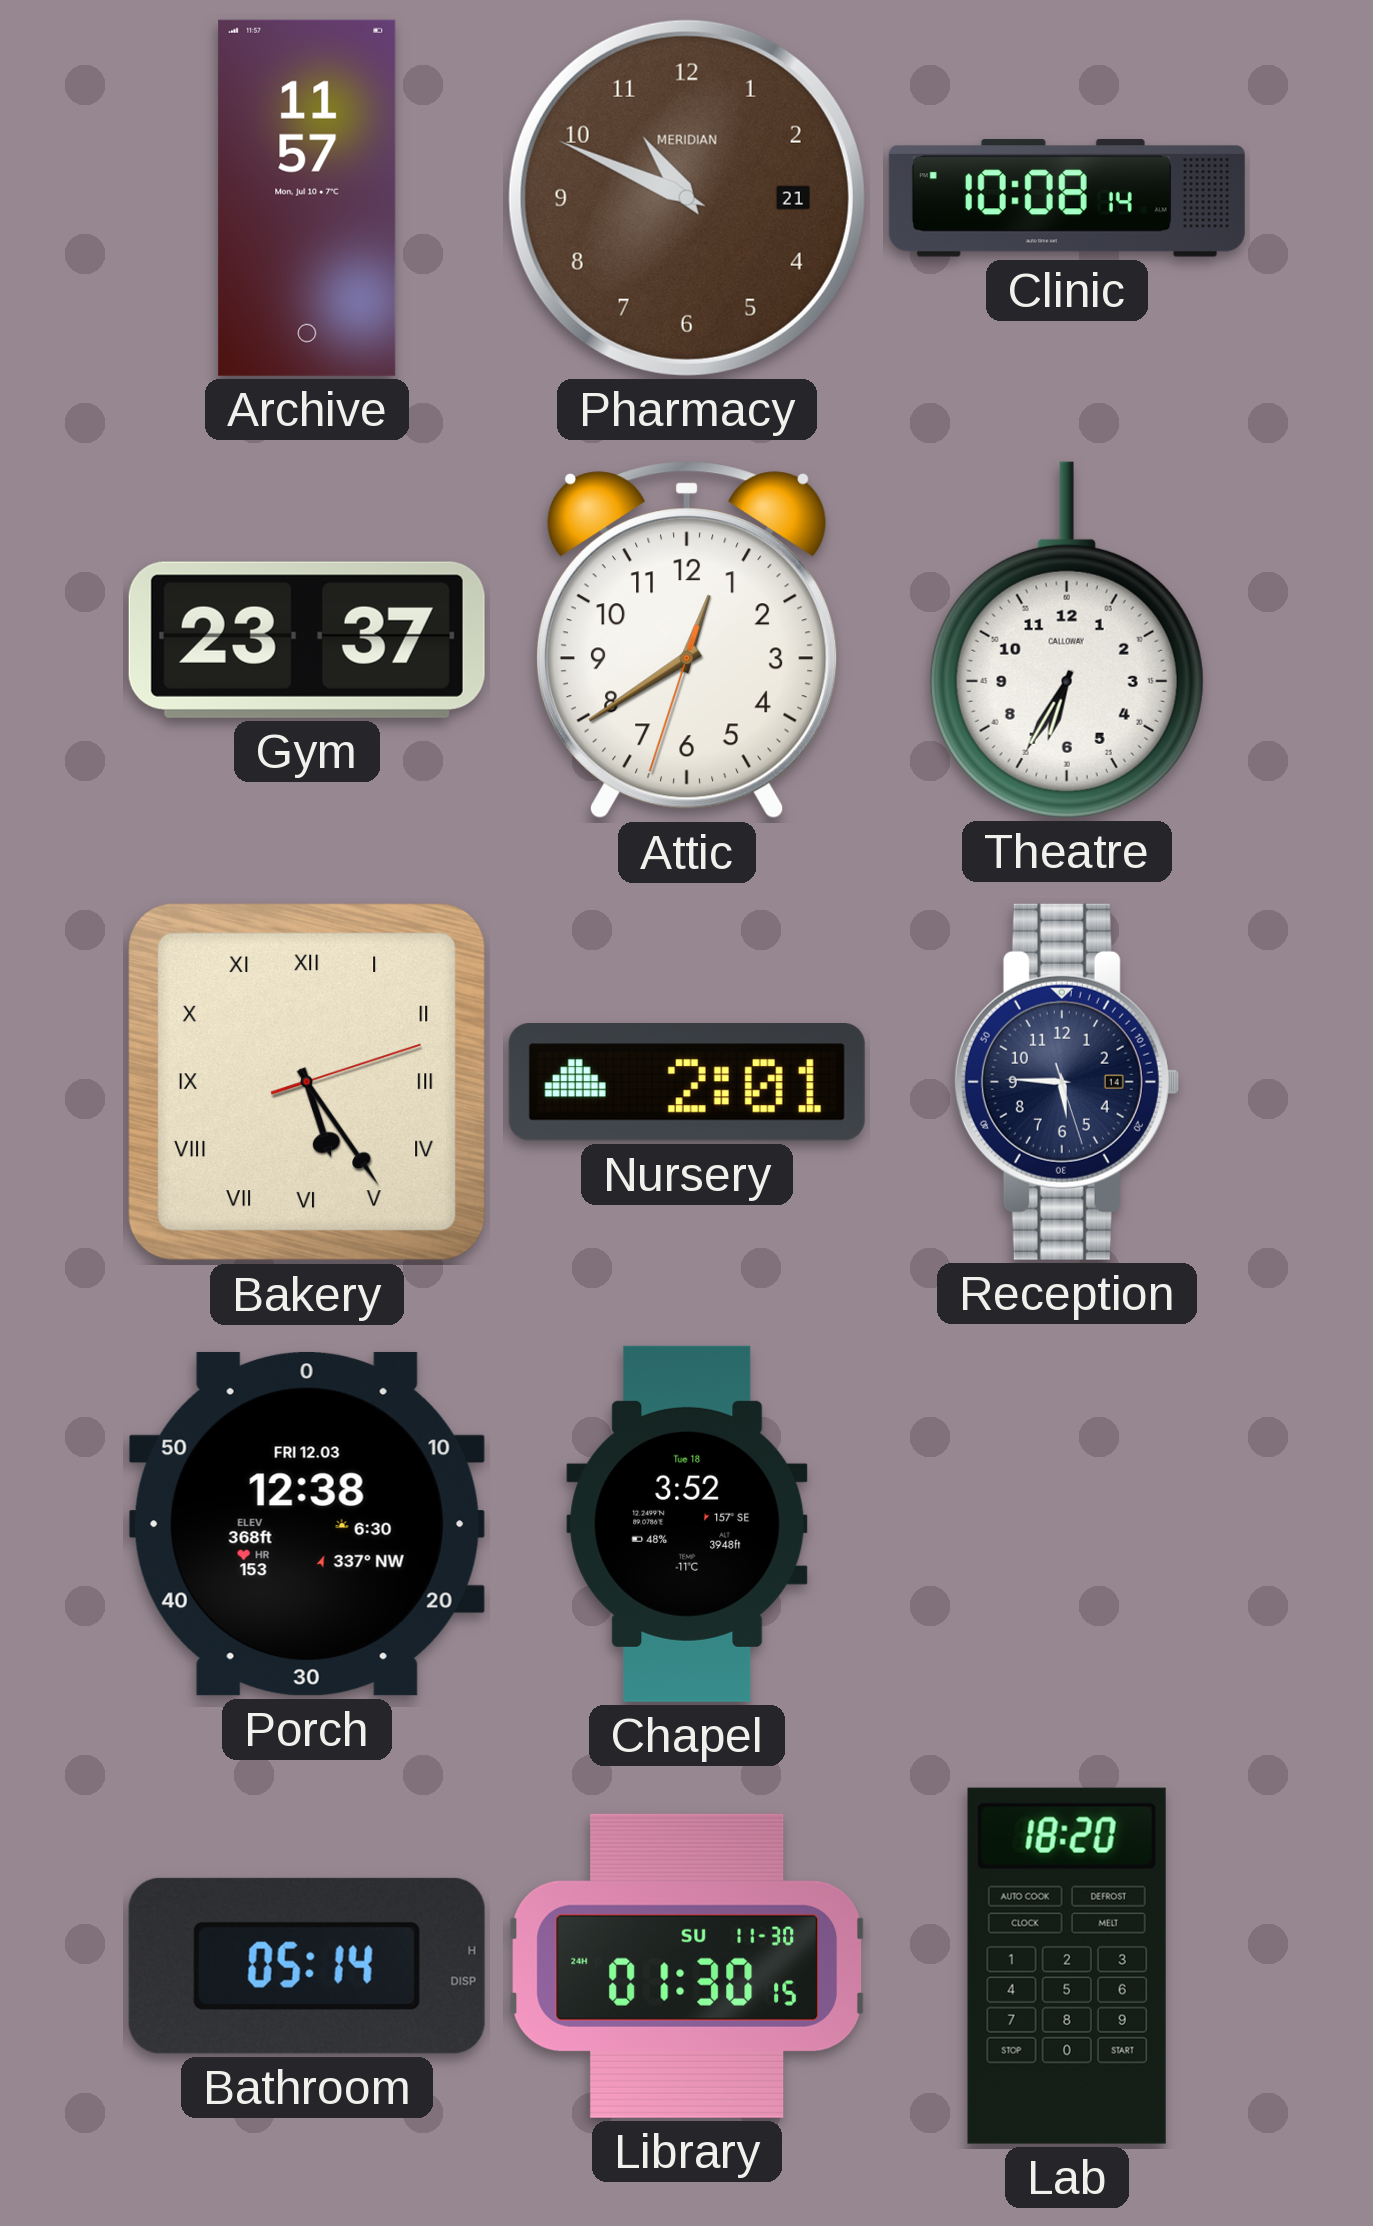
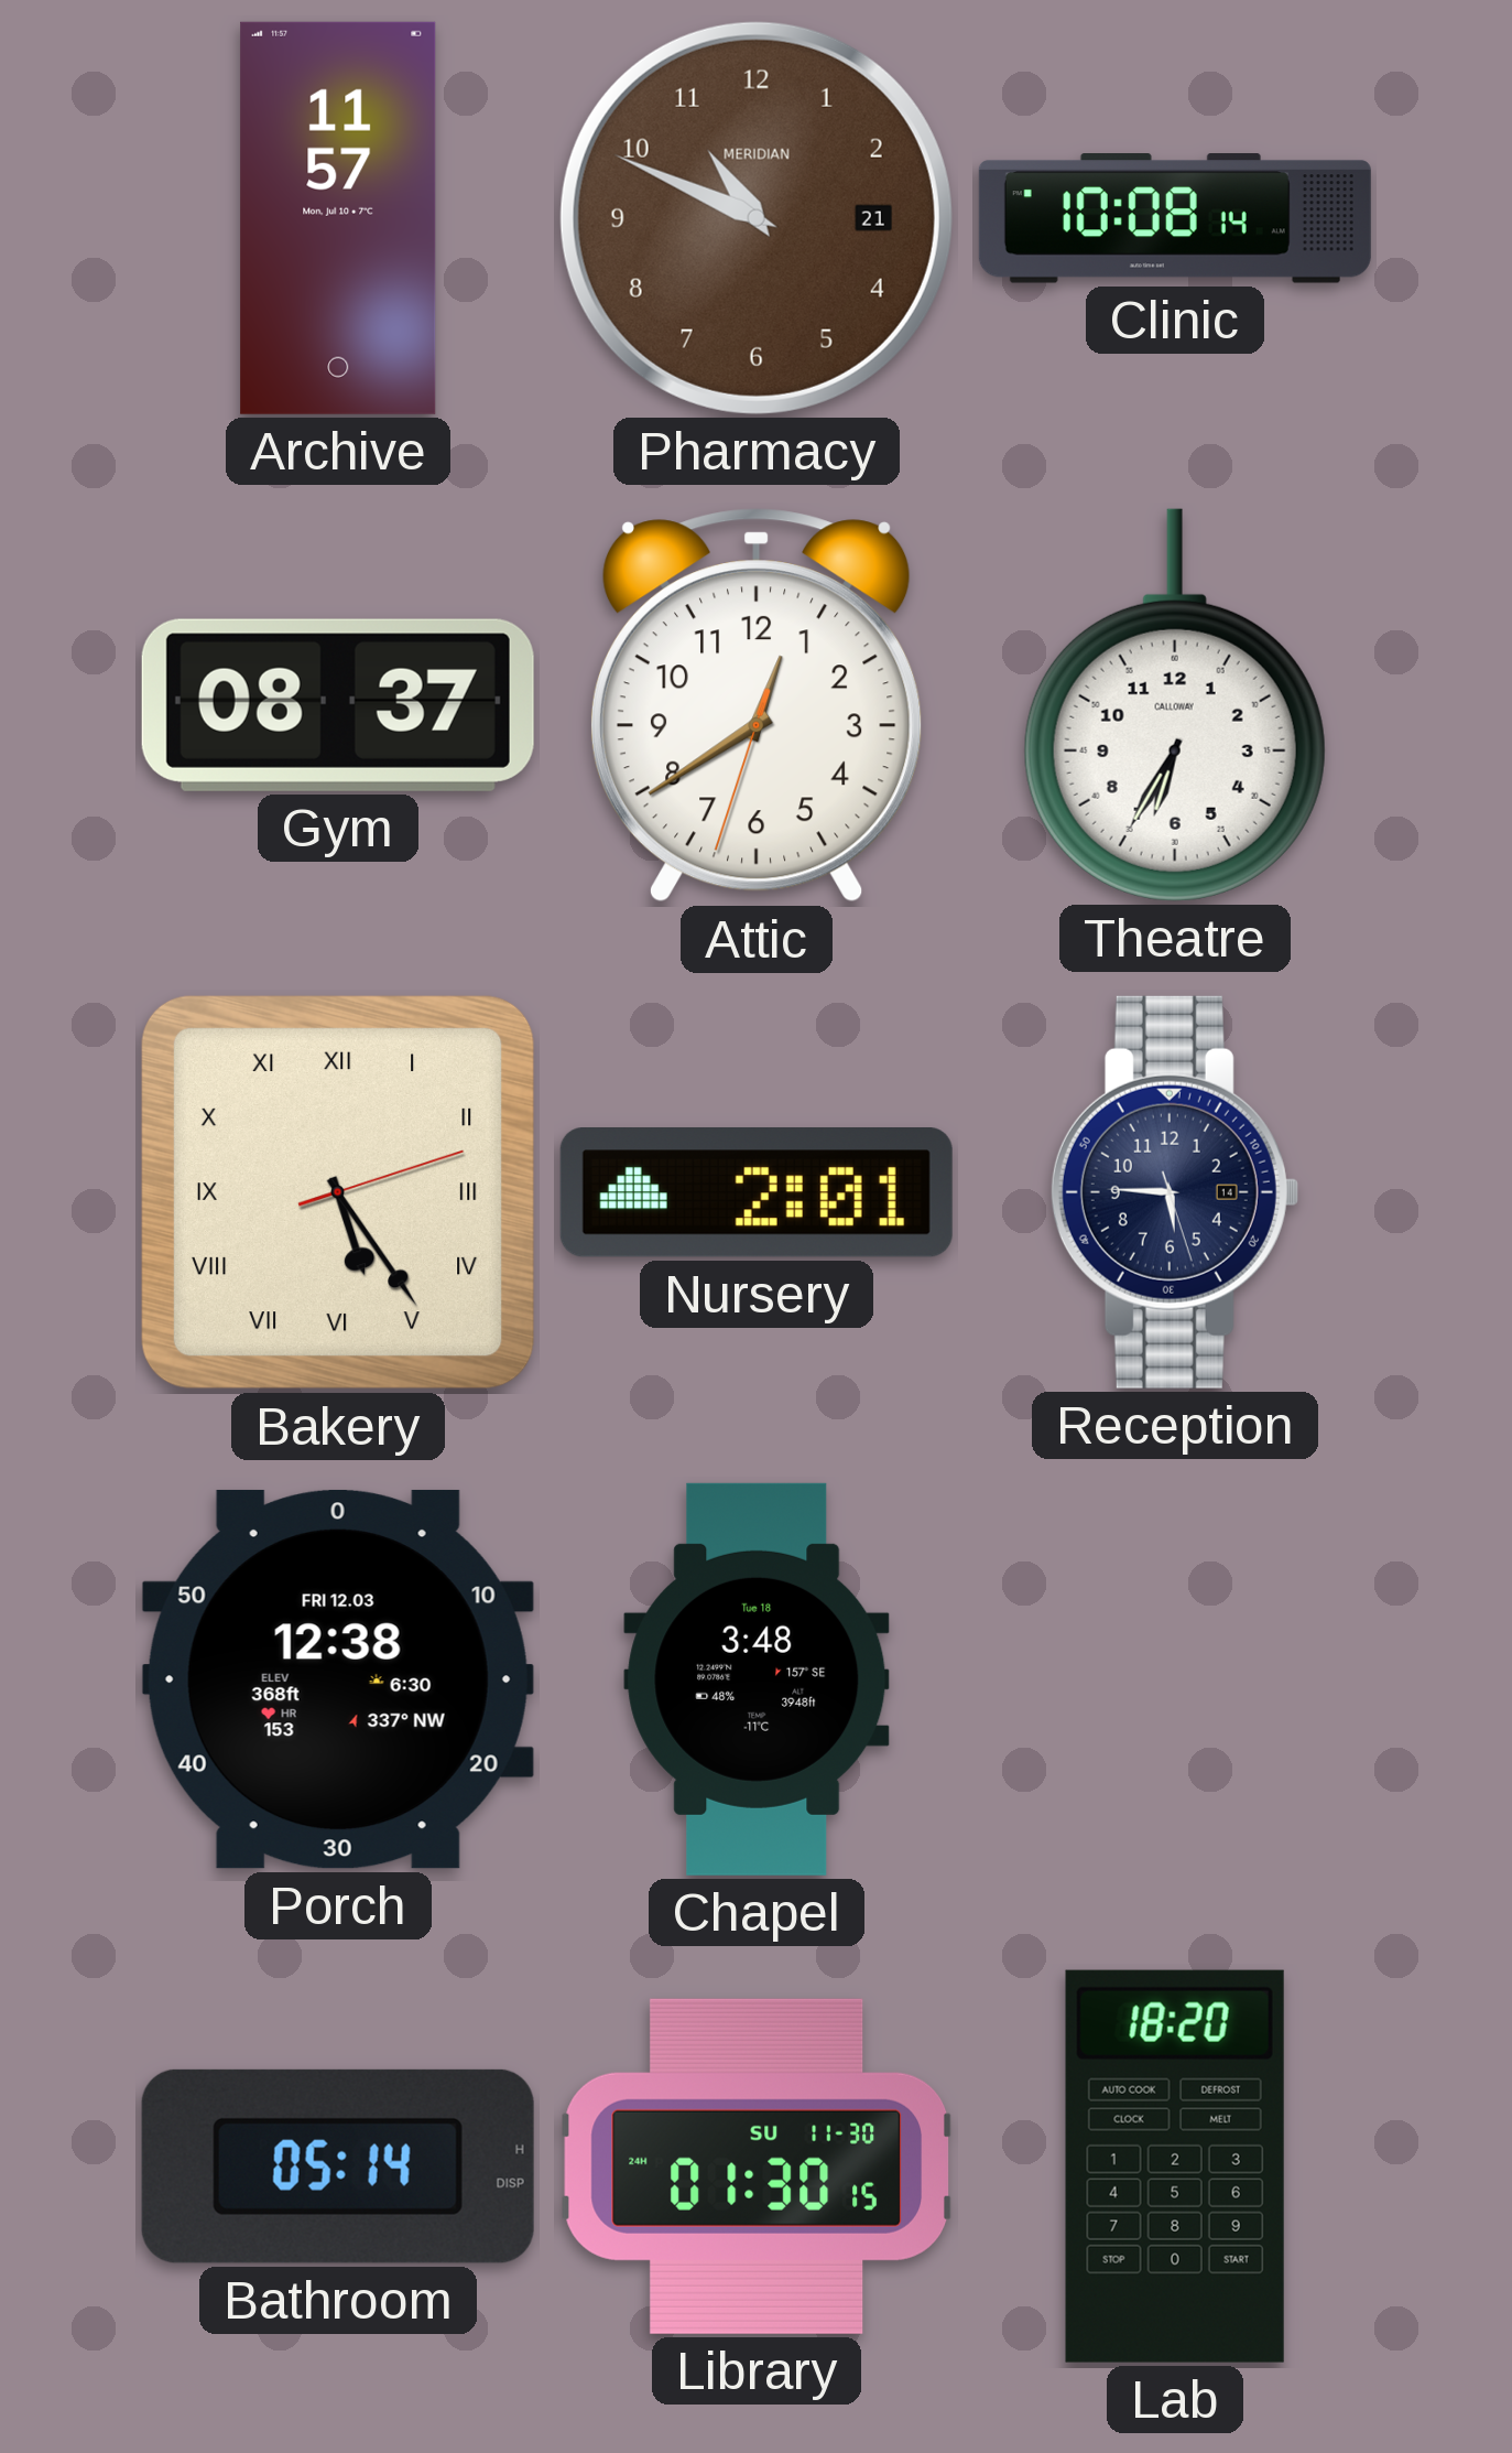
Gym: 23:37 -> 08:37 (338, 705)
Chapel: 3:52 -> 3:48 (757, 1679)
